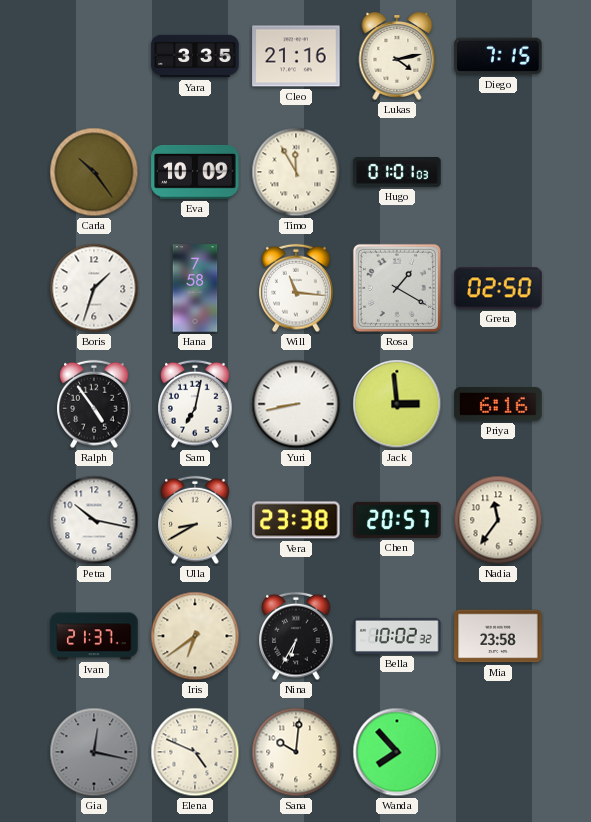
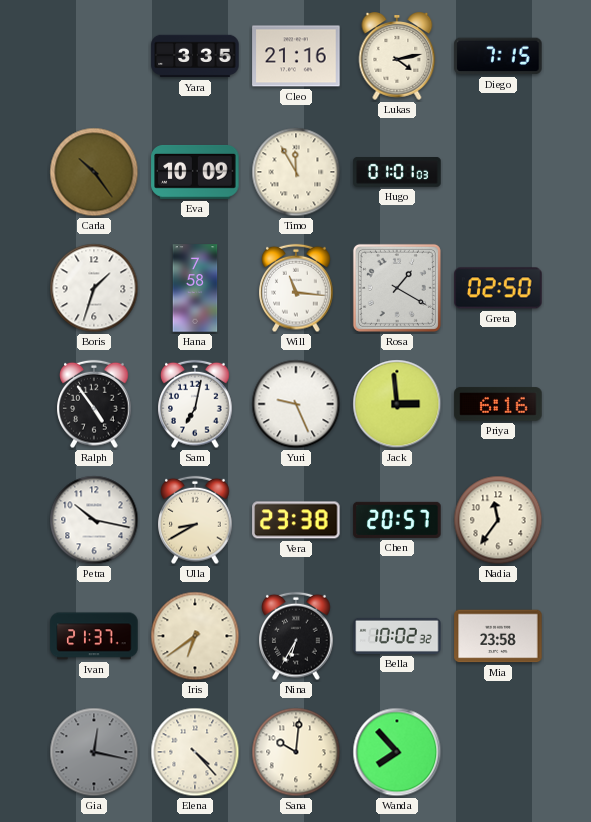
Yuri: 8:43 -> 9:26 (296, 404)
Elena: 4:49 -> 4:23 (195, 752)
